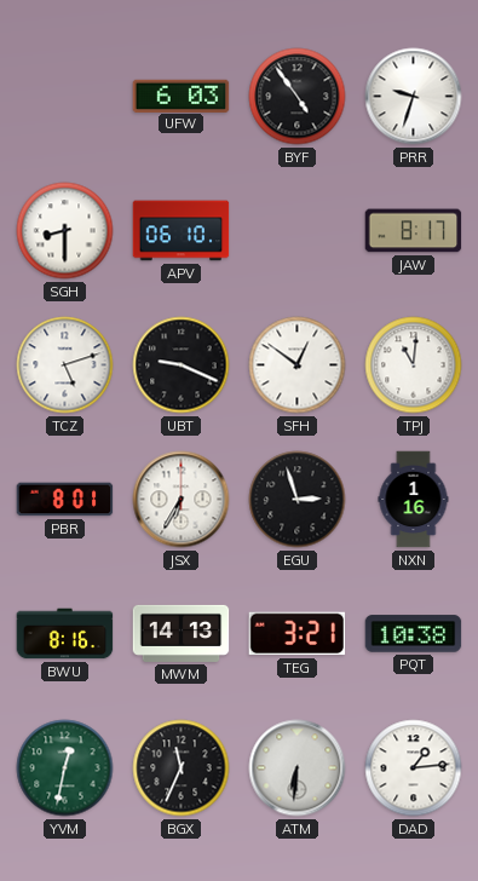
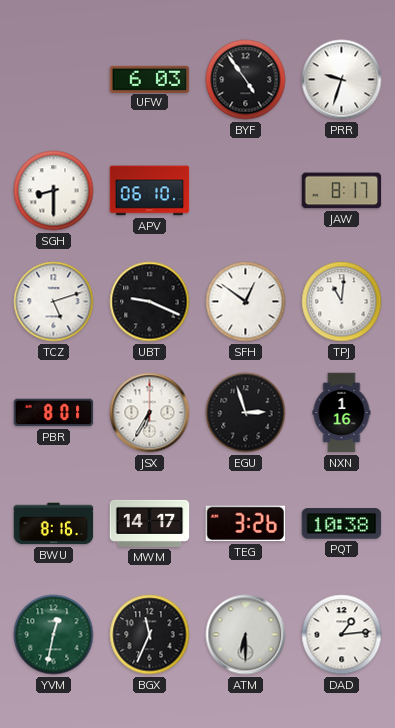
MWM: 14:13 -> 14:17 (150, 523)
TEG: 3:21 -> 3:26 (246, 524)
ATM: 6:31 -> 6:30 (246, 635)
